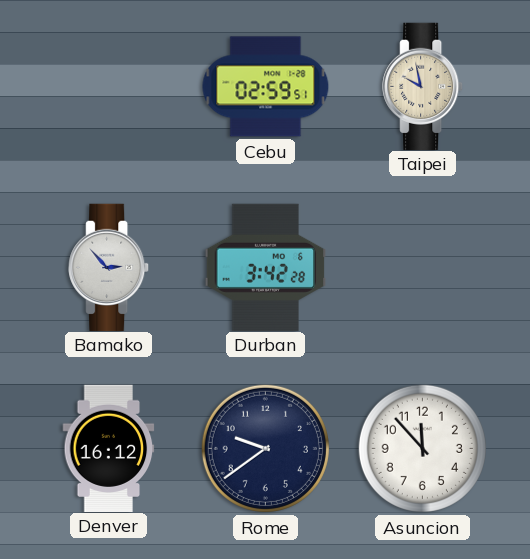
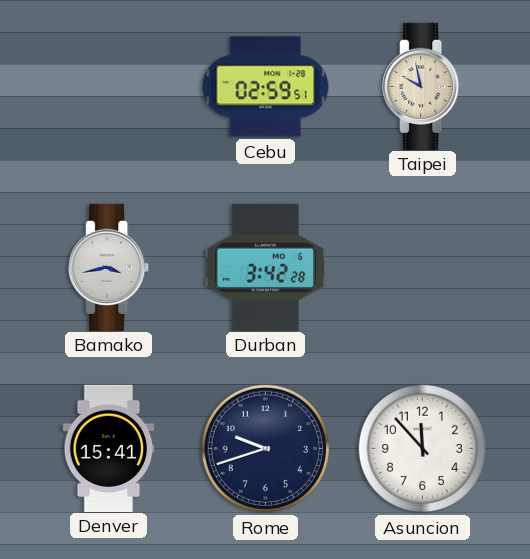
Bamako: 2:53 -> 3:43 (109, 267)
Denver: 16:12 -> 15:41 (109, 448)
Rome: 9:39 -> 9:42 (265, 448)
